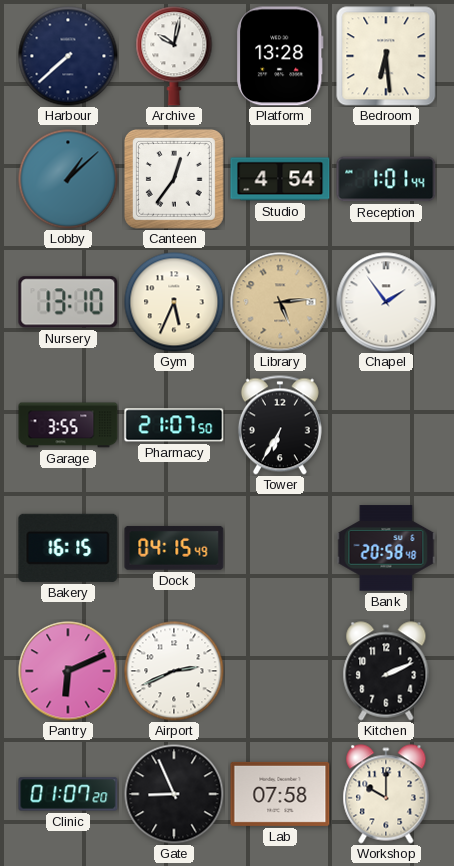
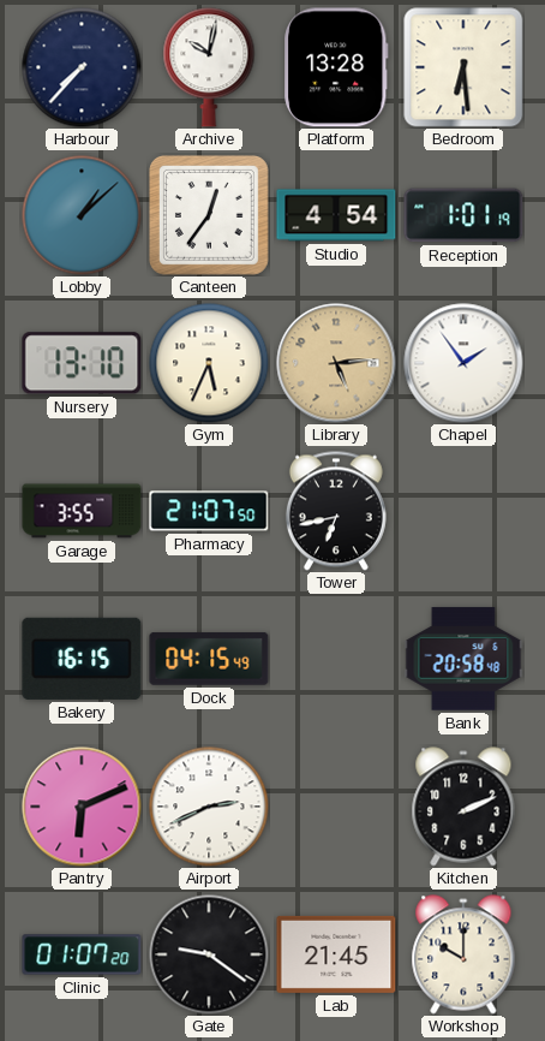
Harbour: 7:38 -> 7:37 (82, 67)
Reception: 1:01:44 -> 1:01:19 (463, 215)
Tower: 6:35 -> 6:43 (336, 511)
Gate: 8:56 -> 9:21 (209, 954)
Lab: 07:58 -> 21:45 (336, 954)
